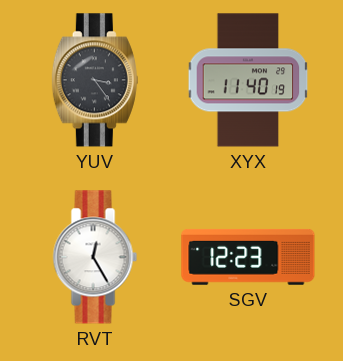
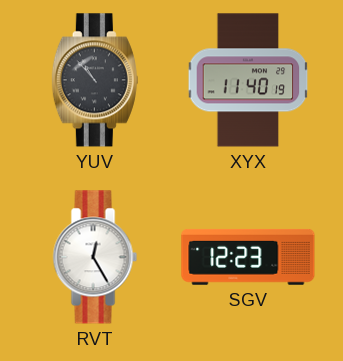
YUV: 3:24 -> 10:53 (95, 80)
